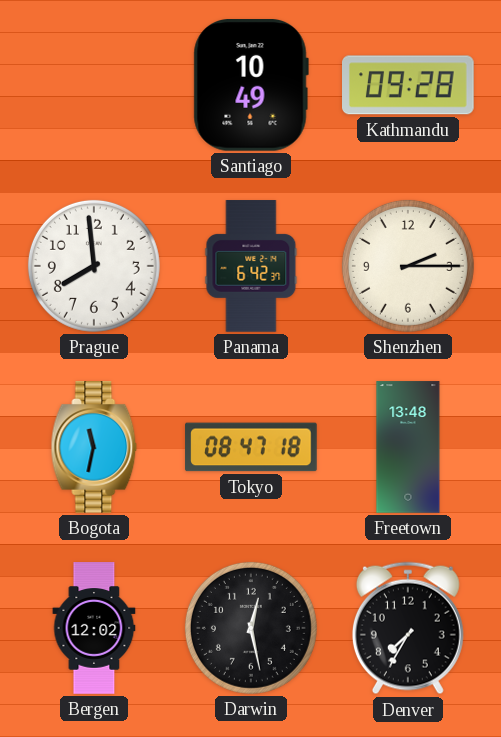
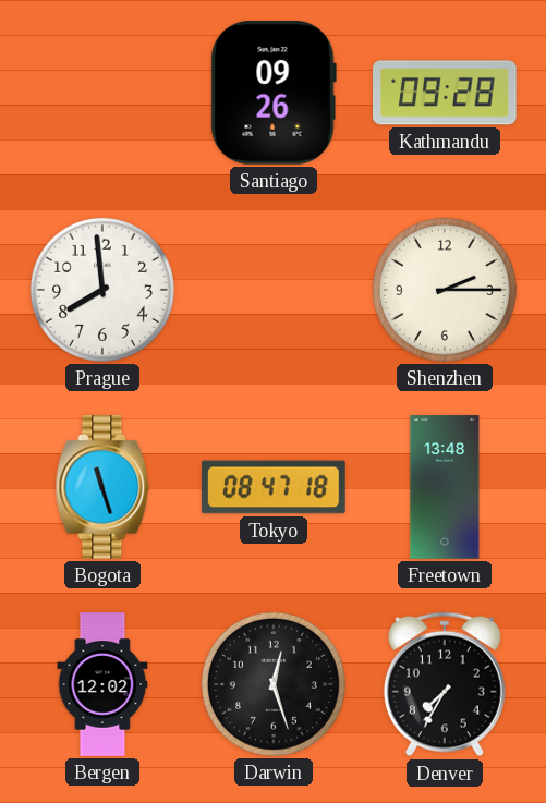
Santiago: 10:49 -> 09:26 (274, 94)
Panama: 6:42 -> none (251, 266)
Bogota: 11:32 -> 11:27 (102, 487)
Darwin: 12:28 -> 12:27 (274, 684)
